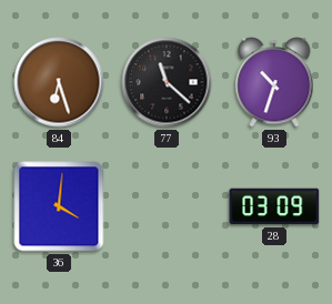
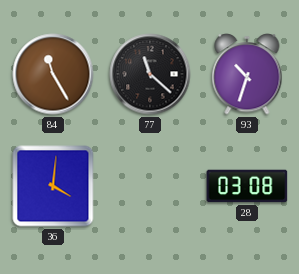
84: 6:27 -> 11:25 (53, 74)
28: 03:09 -> 03:08 (247, 186)
